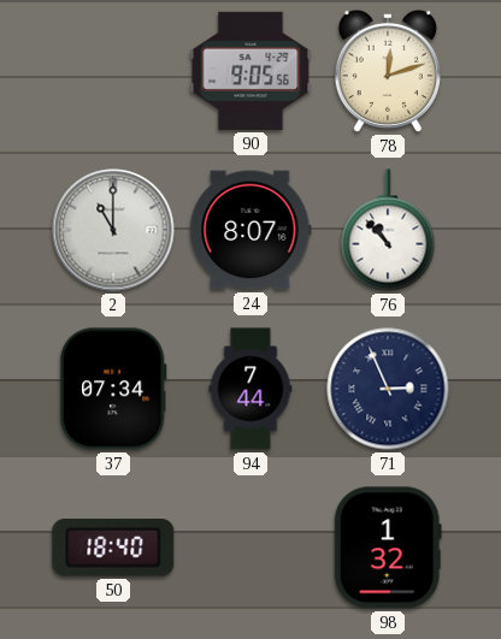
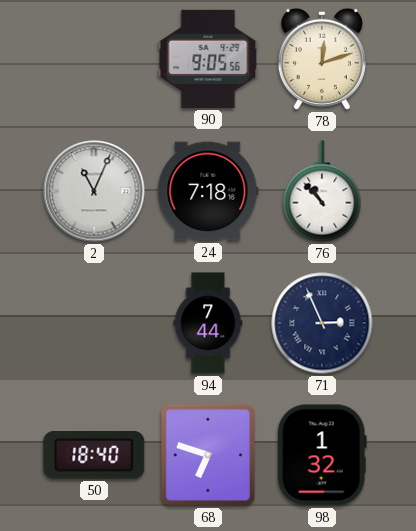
2: 11:00 -> 11:04 (94, 191)
24: 8:07 -> 7:18 (208, 191)
37: 07:34 -> none (113, 389)
68: none -> 6:48 (208, 455)
